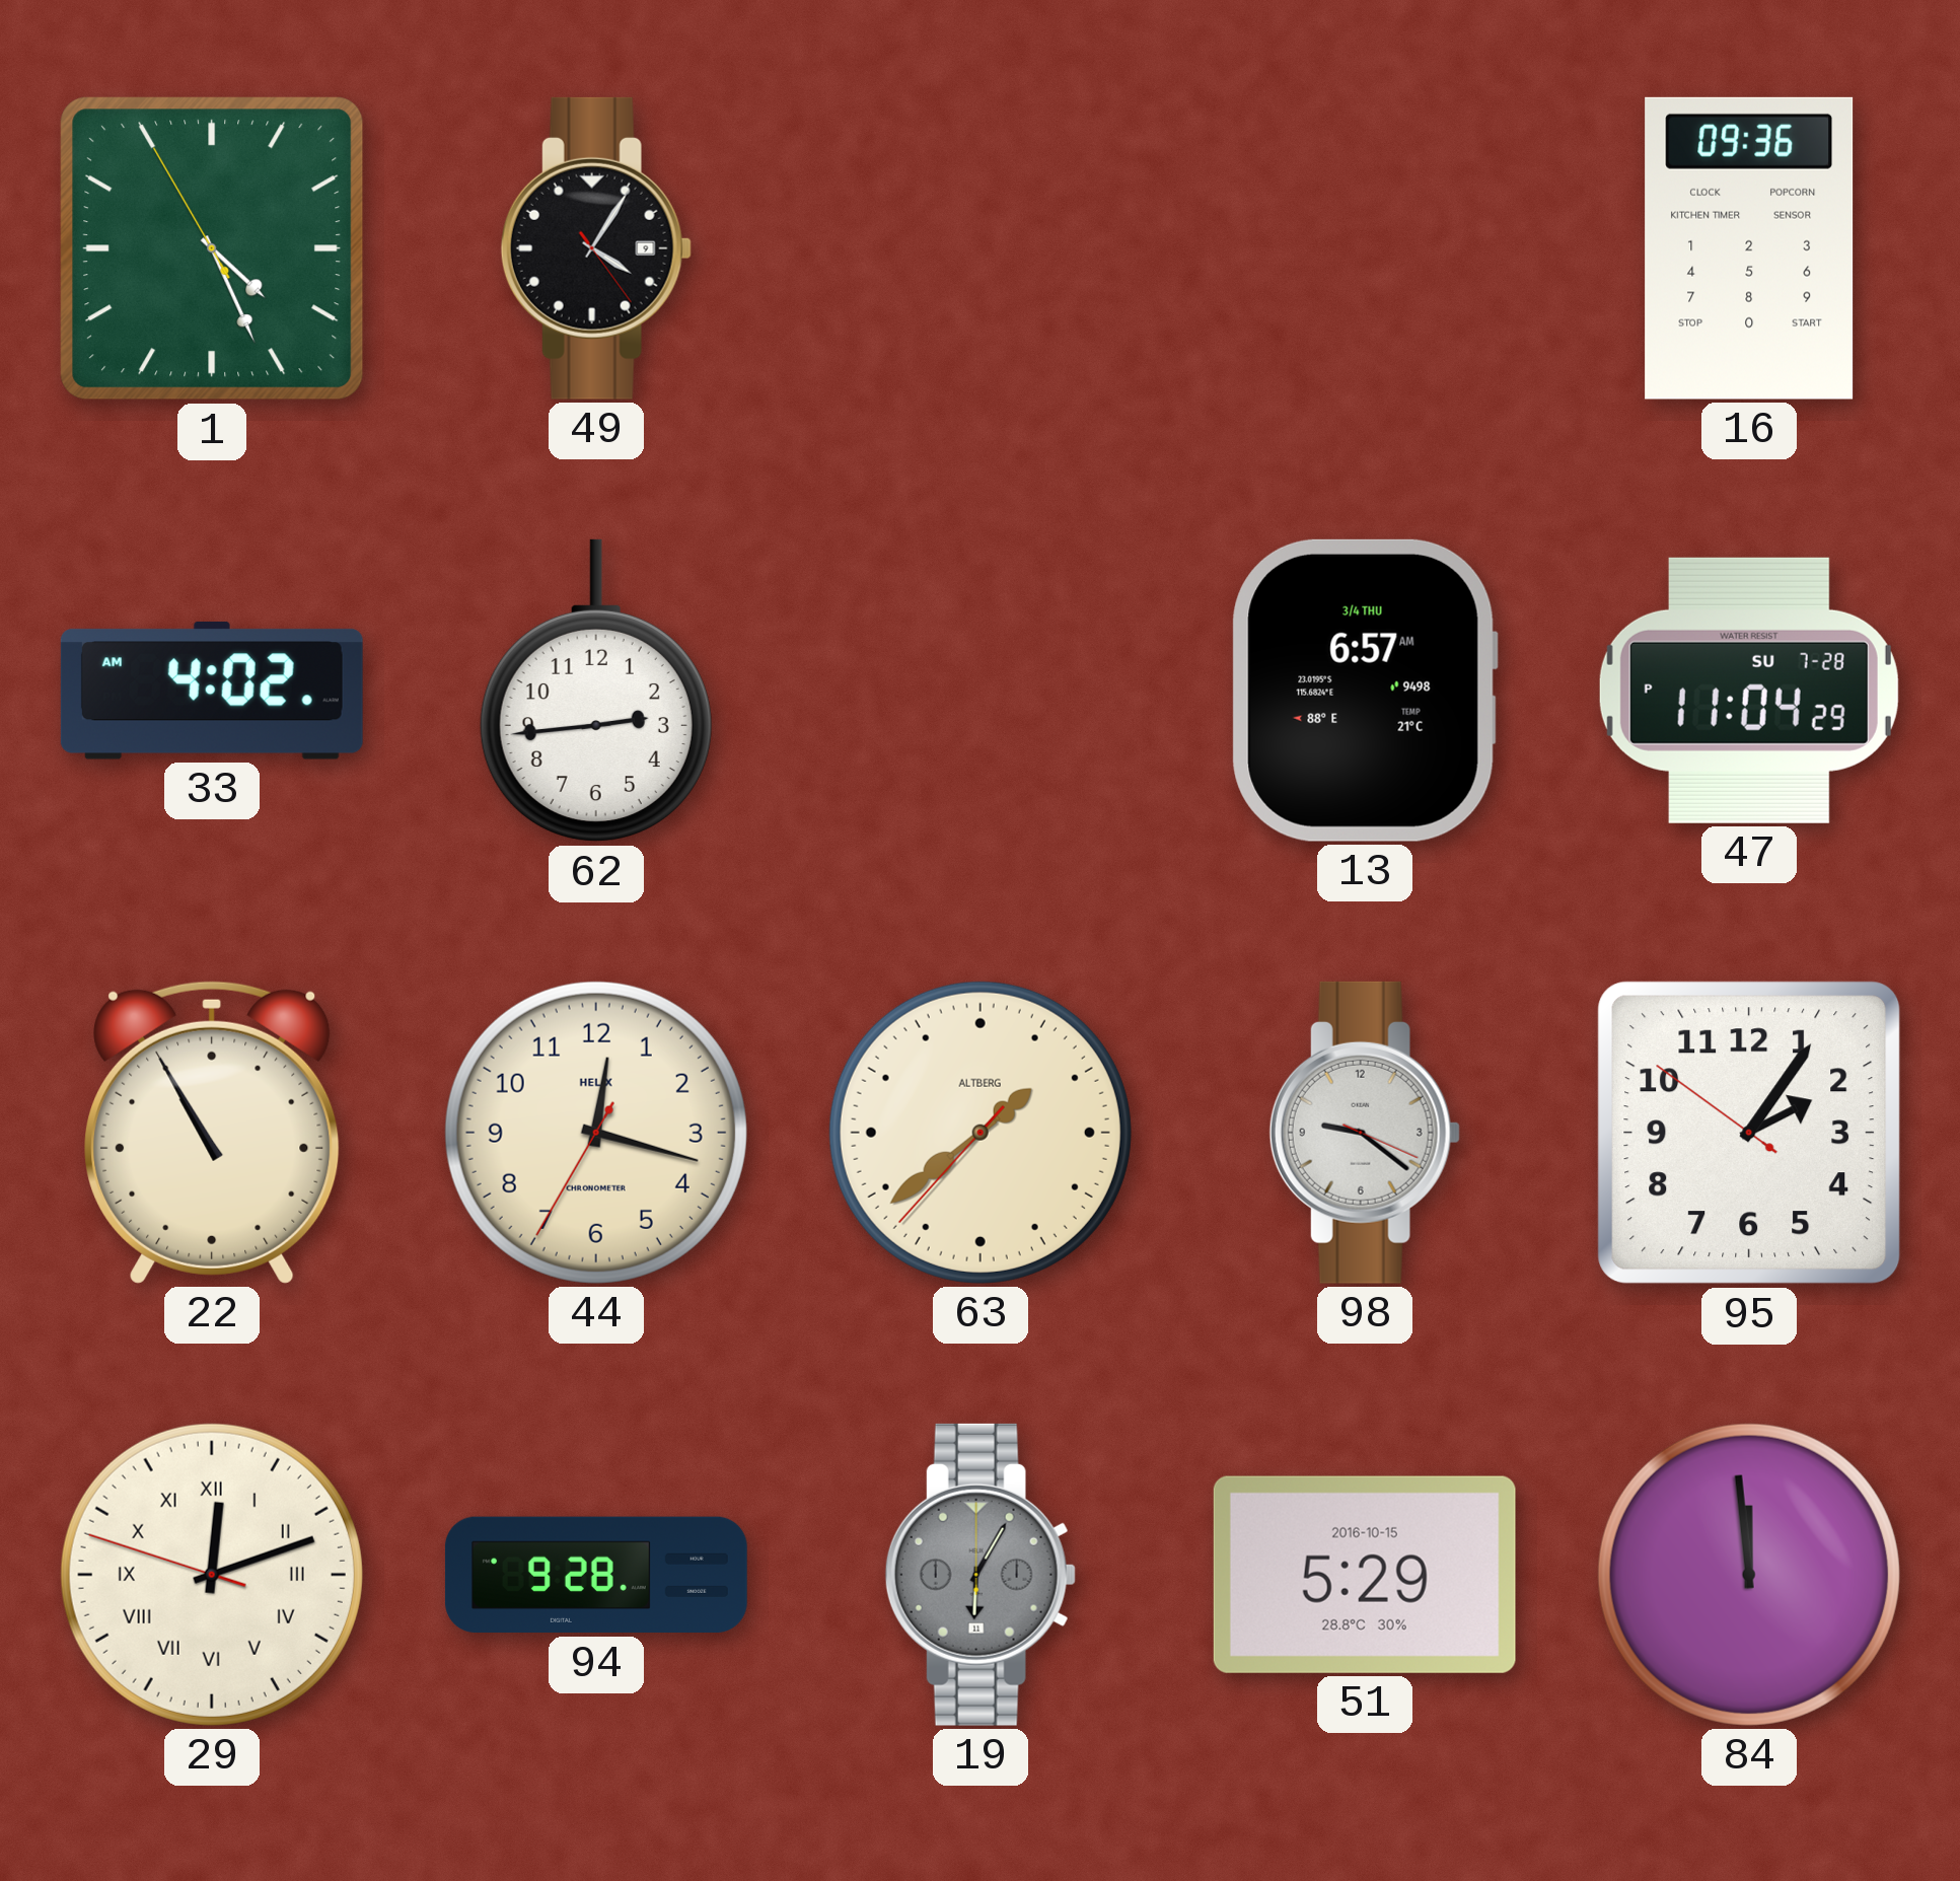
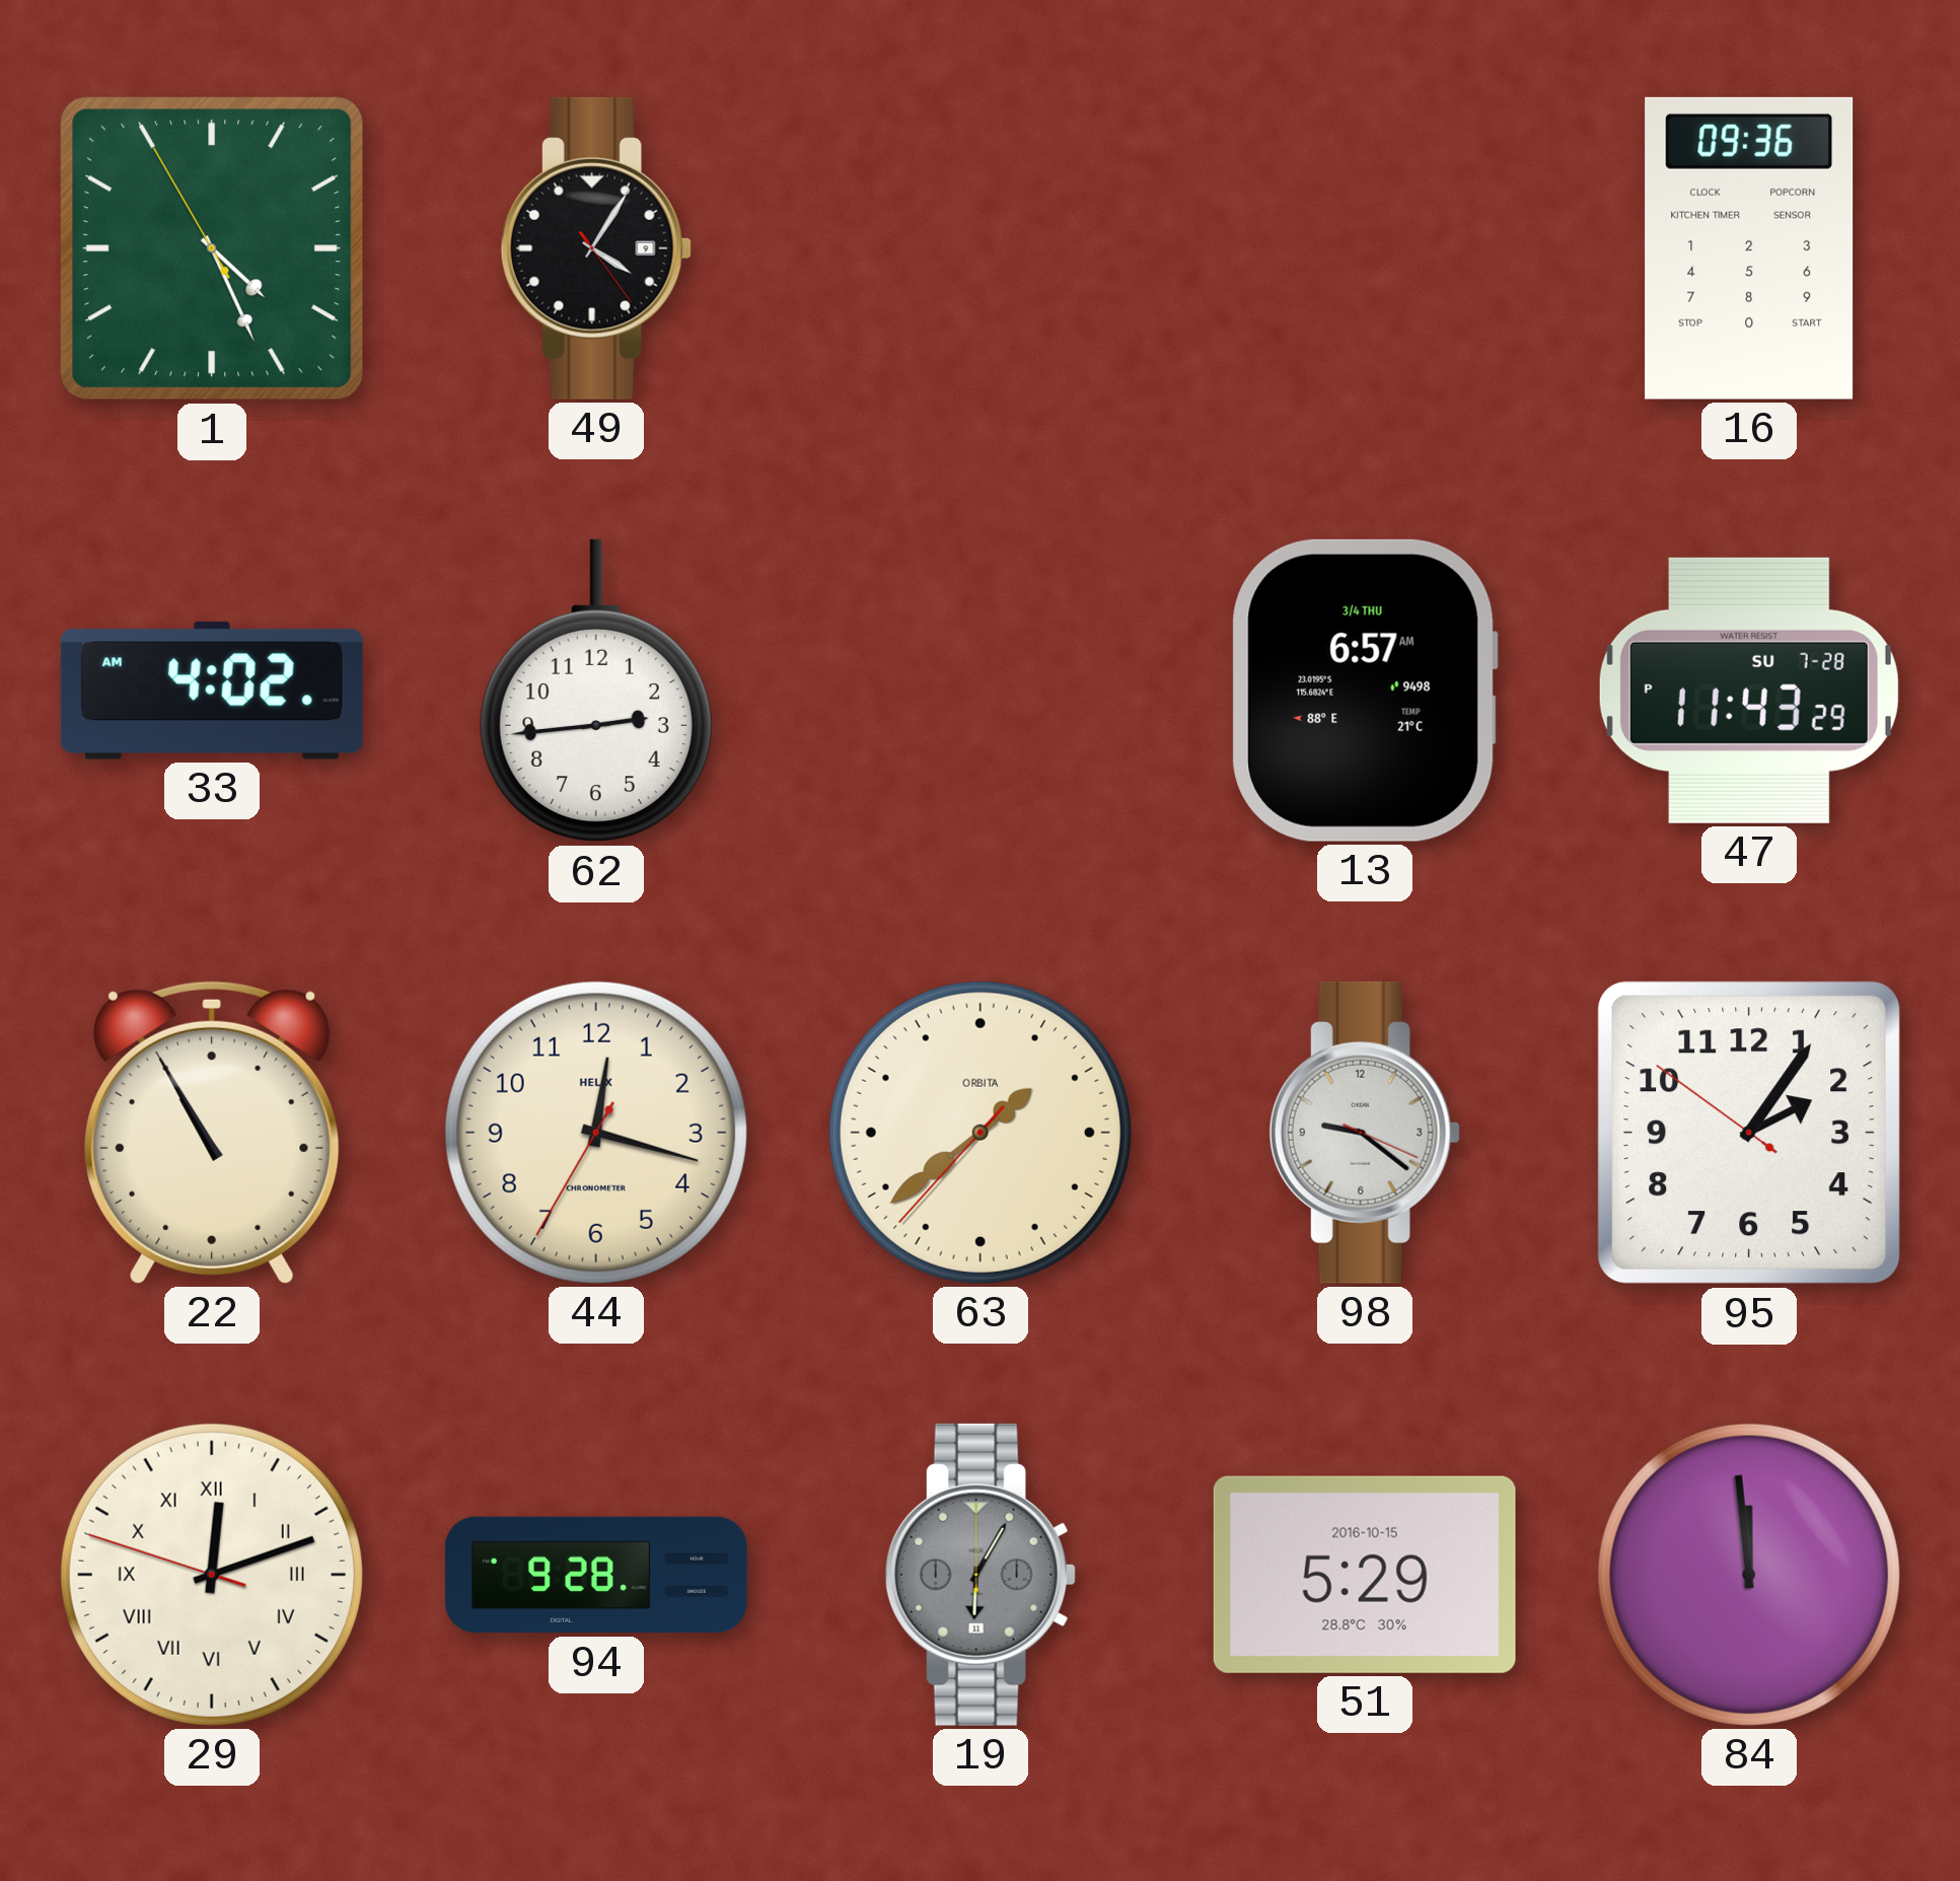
47: 11:04 -> 11:43 (1749, 691)
63 brand: ALTBERG -> ORBITA (981, 1133)
